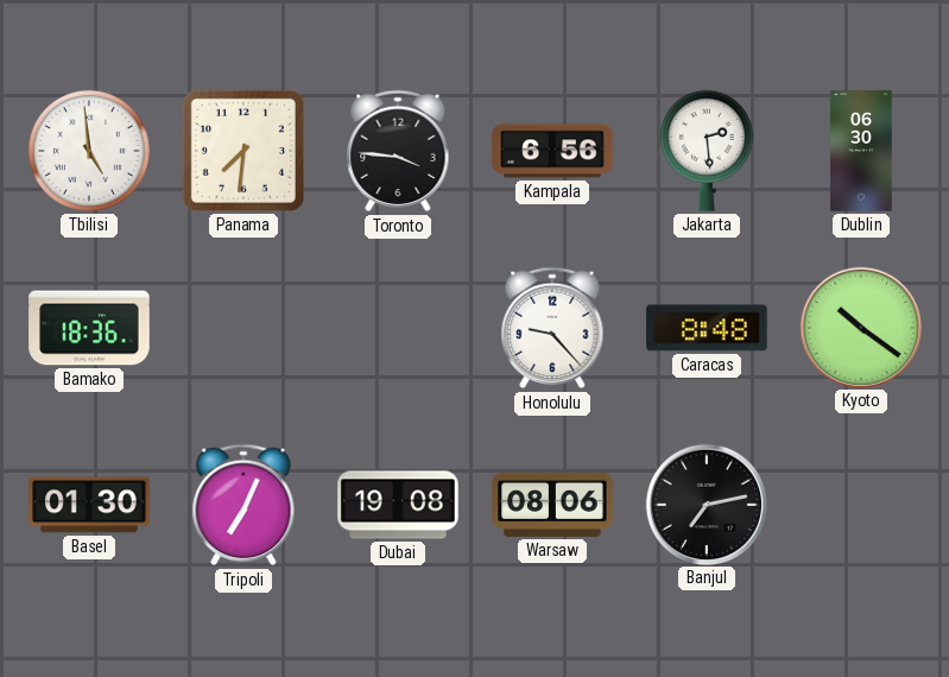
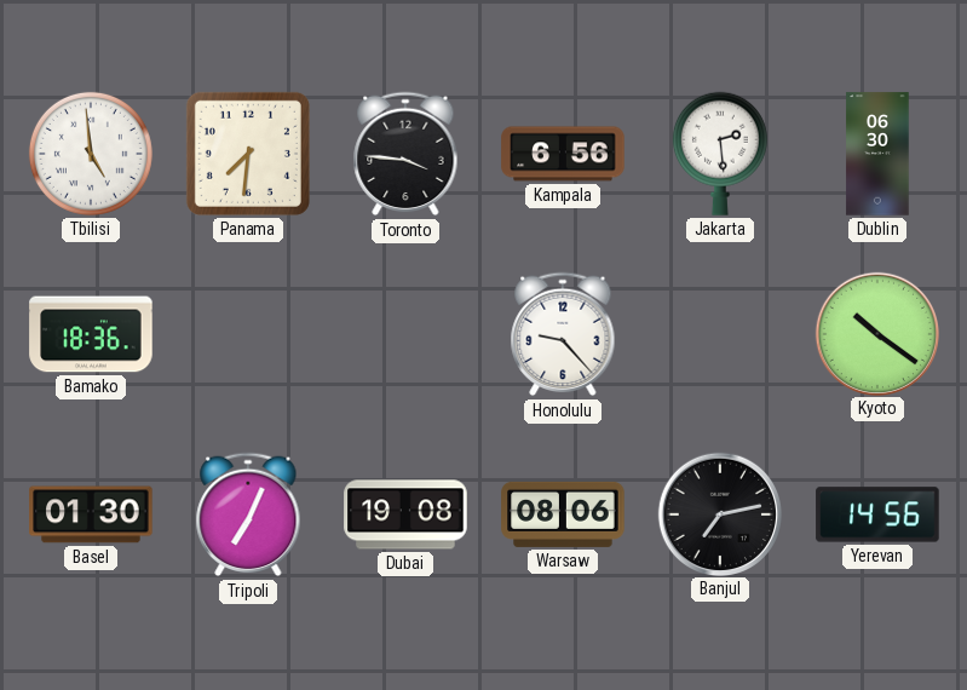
Caracas: 8:48 -> none (707, 328)
Yerevan: none -> 14:56 (877, 514)
